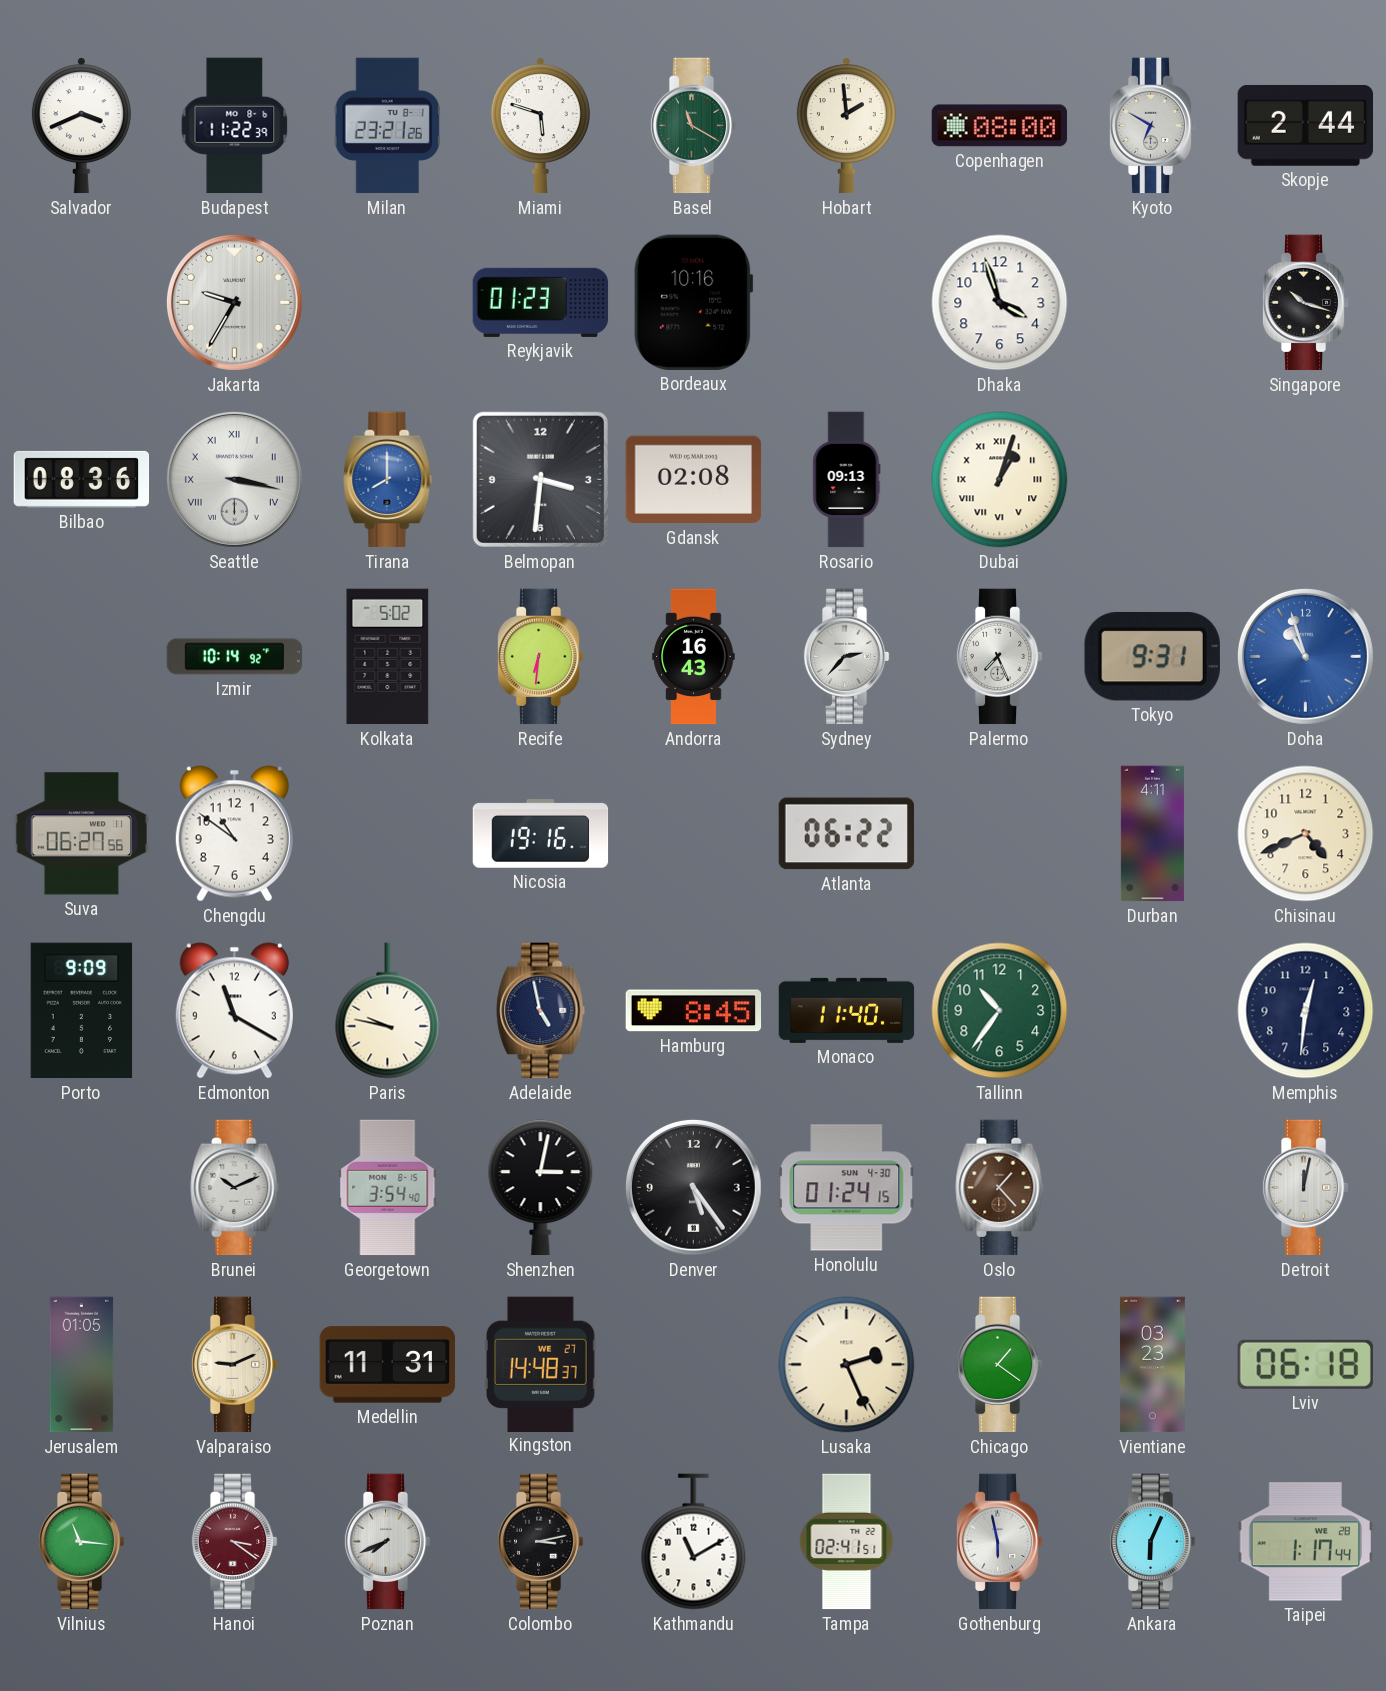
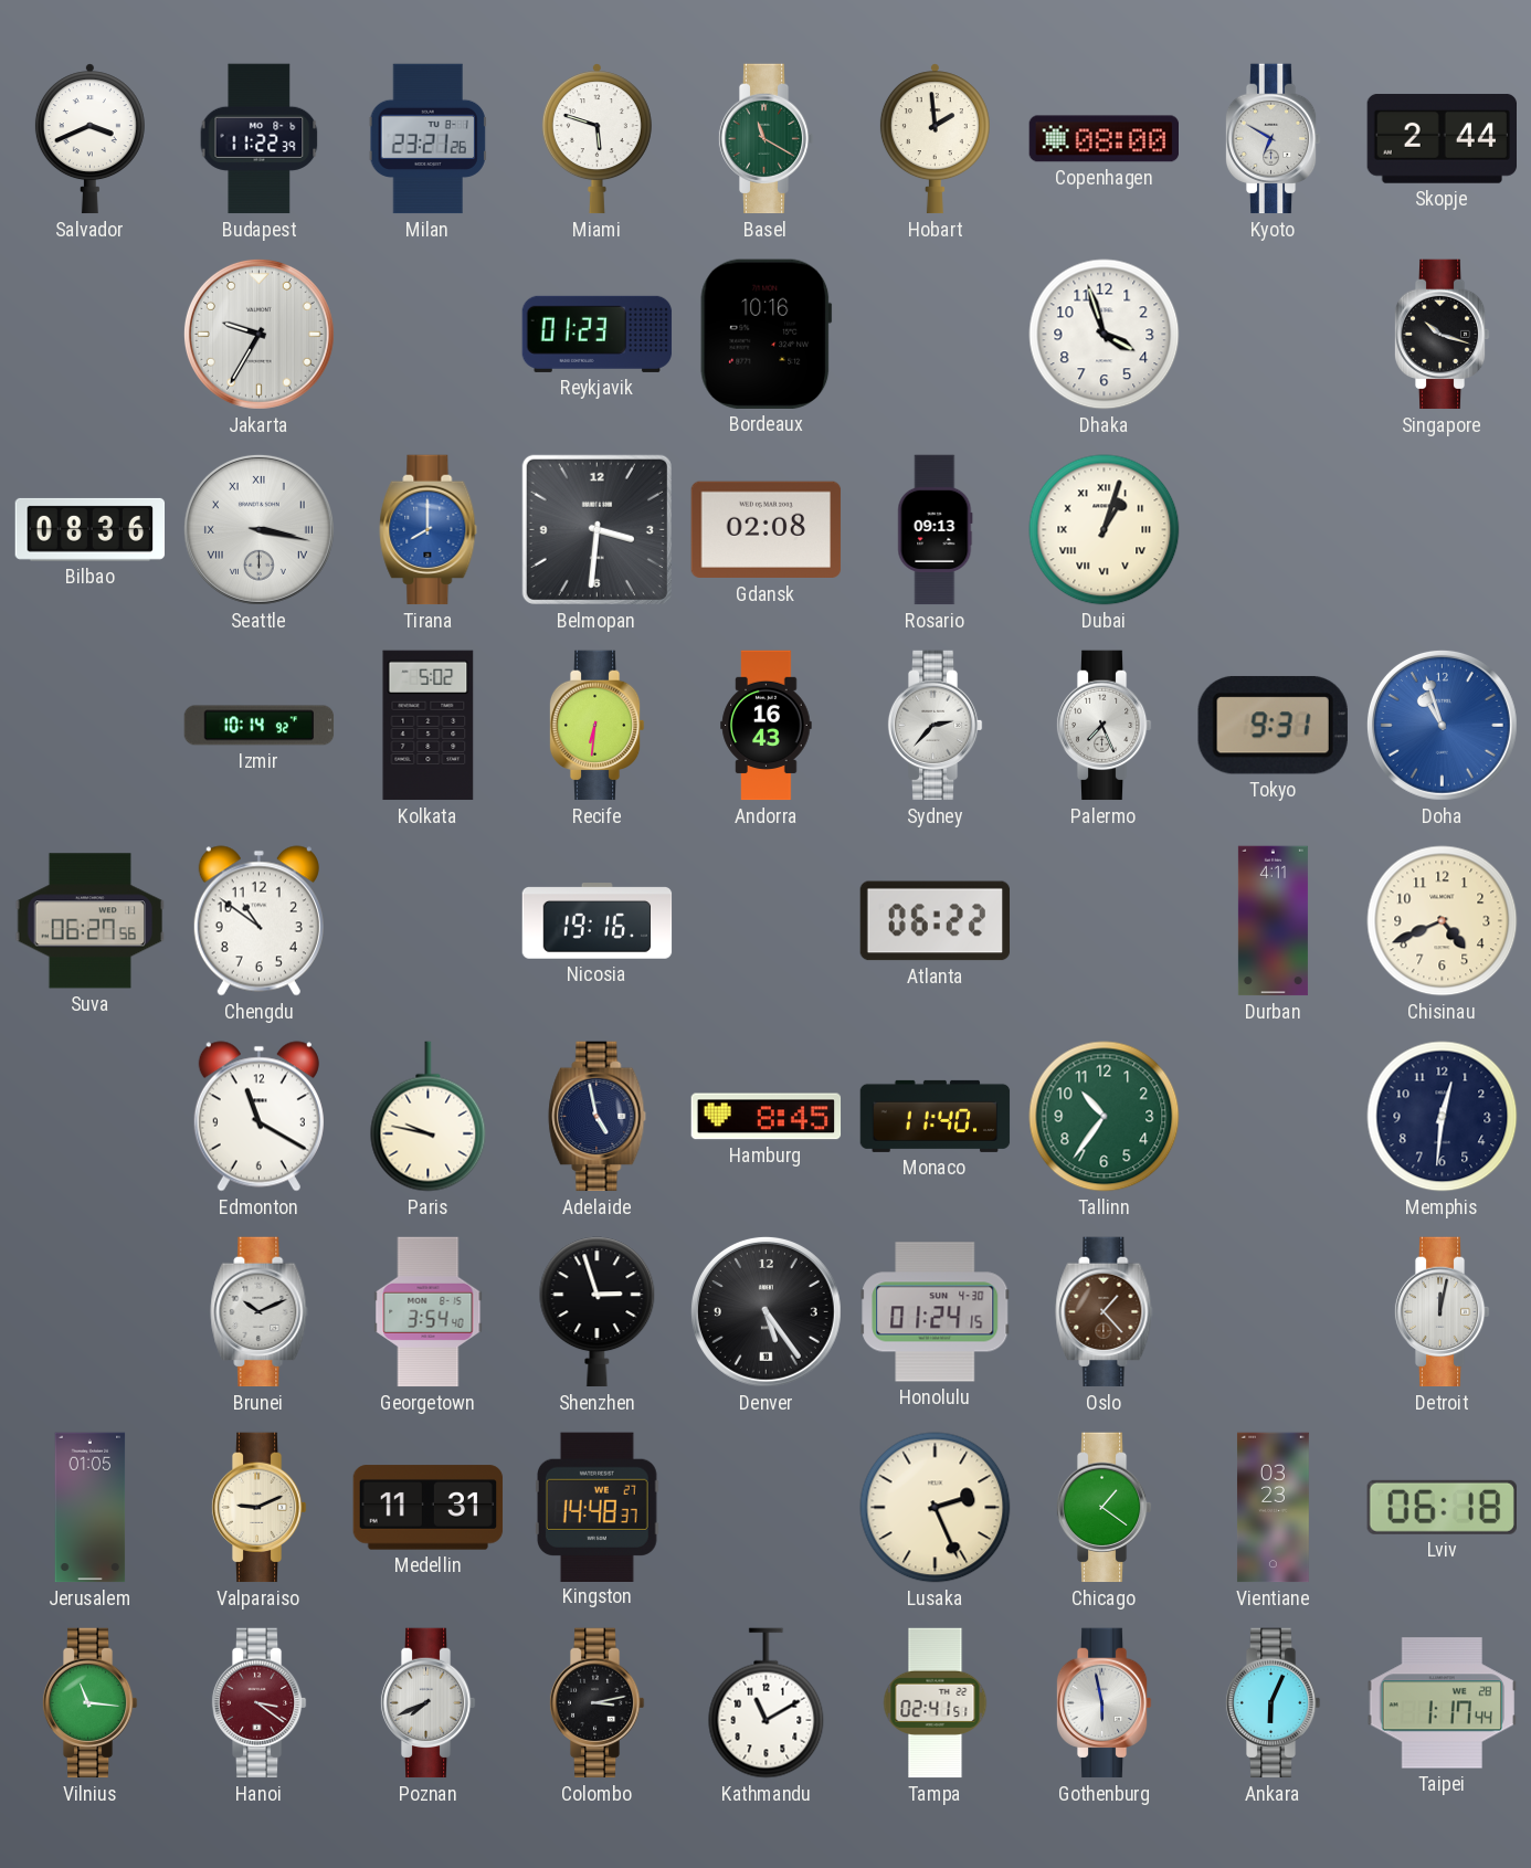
Porto: 9:09 -> none (82, 1011)
Shenzhen: 3:02 -> 2:57 (598, 1312)
